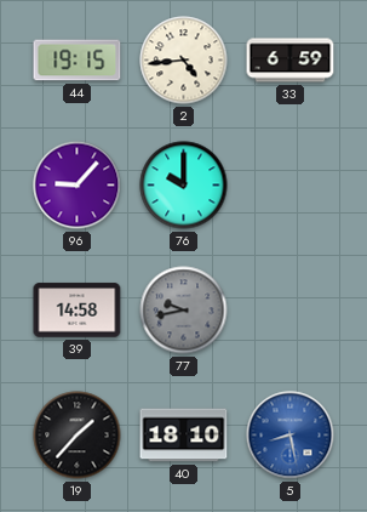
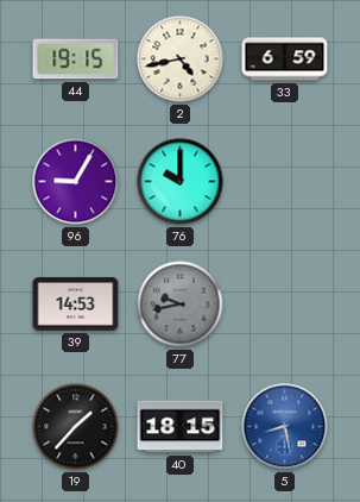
2: 4:44 -> 4:43 (181, 59)
96: 9:07 -> 9:05 (76, 182)
39: 14:58 -> 14:53 (76, 305)
40: 18:10 -> 18:15 (181, 427)
